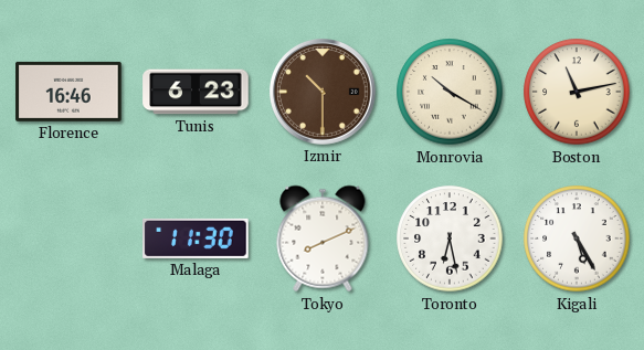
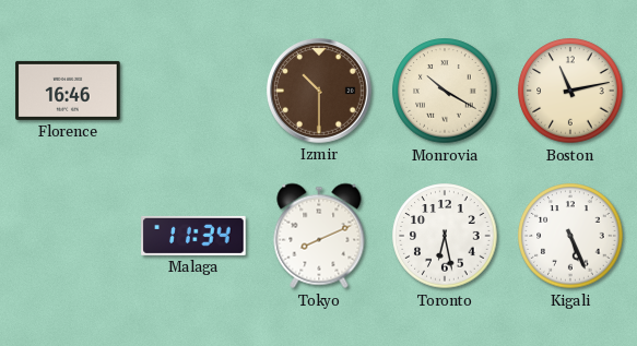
Tunis: 6:23 -> none (196, 92)
Malaga: 11:30 -> 11:34 (193, 236)
Kigali: 5:25 -> 5:26 (570, 236)
